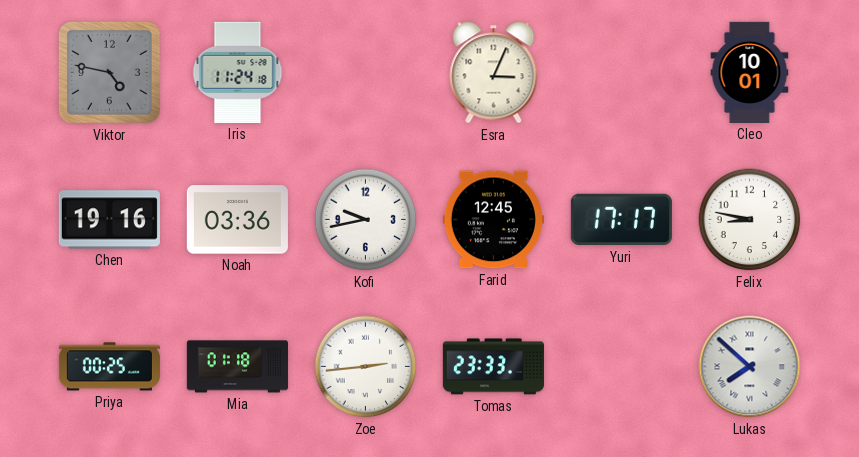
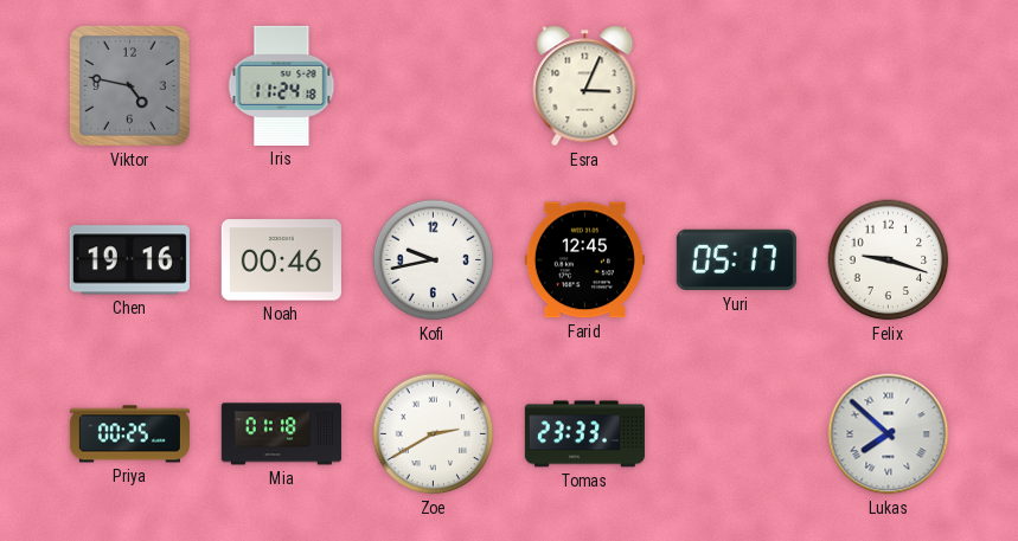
Cleo: 10:01 -> none (750, 72)
Noah: 03:36 -> 00:46 (281, 260)
Yuri: 17:17 -> 05:17 (736, 260)
Felix: 8:47 -> 9:18 (889, 260)
Zoe: 2:44 -> 2:40 (434, 434)
